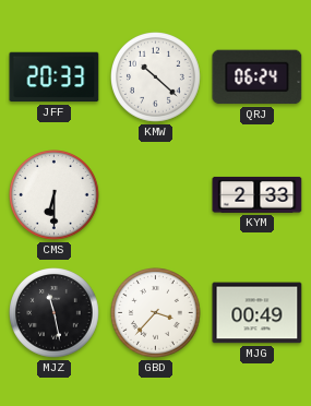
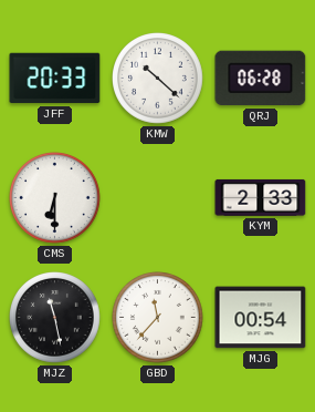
QRJ: 06:24 -> 06:28 (261, 79)
GBD: 3:37 -> 11:37 (158, 318)
MJG: 00:49 -> 00:54 (261, 318)
